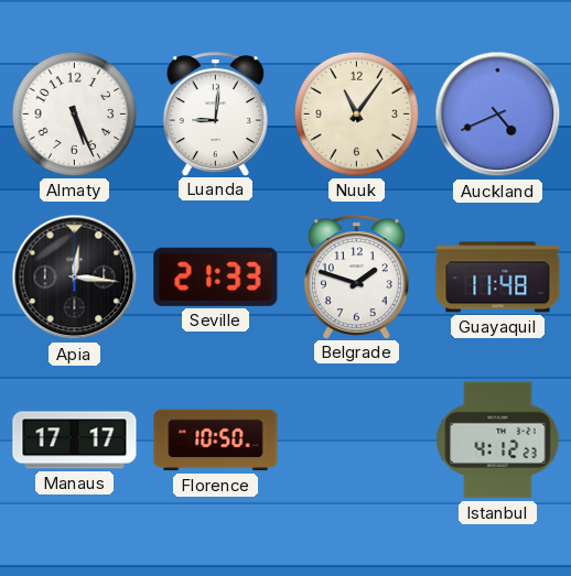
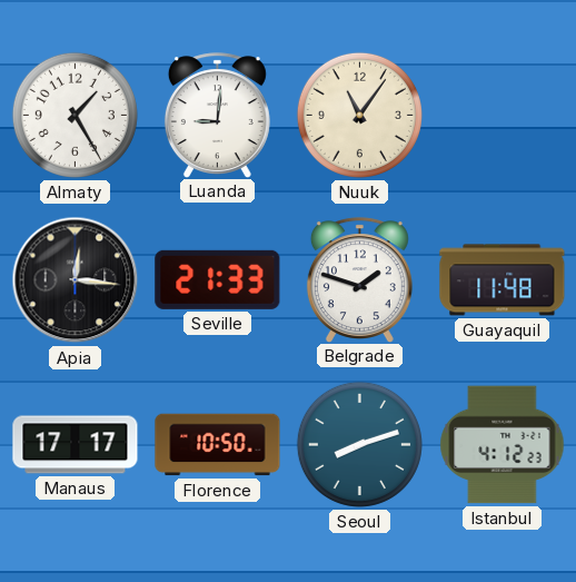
Almaty: 5:26 -> 1:25 (75, 115)
Auckland: 4:41 -> none (498, 115)
Seoul: none -> 8:12 (359, 444)
